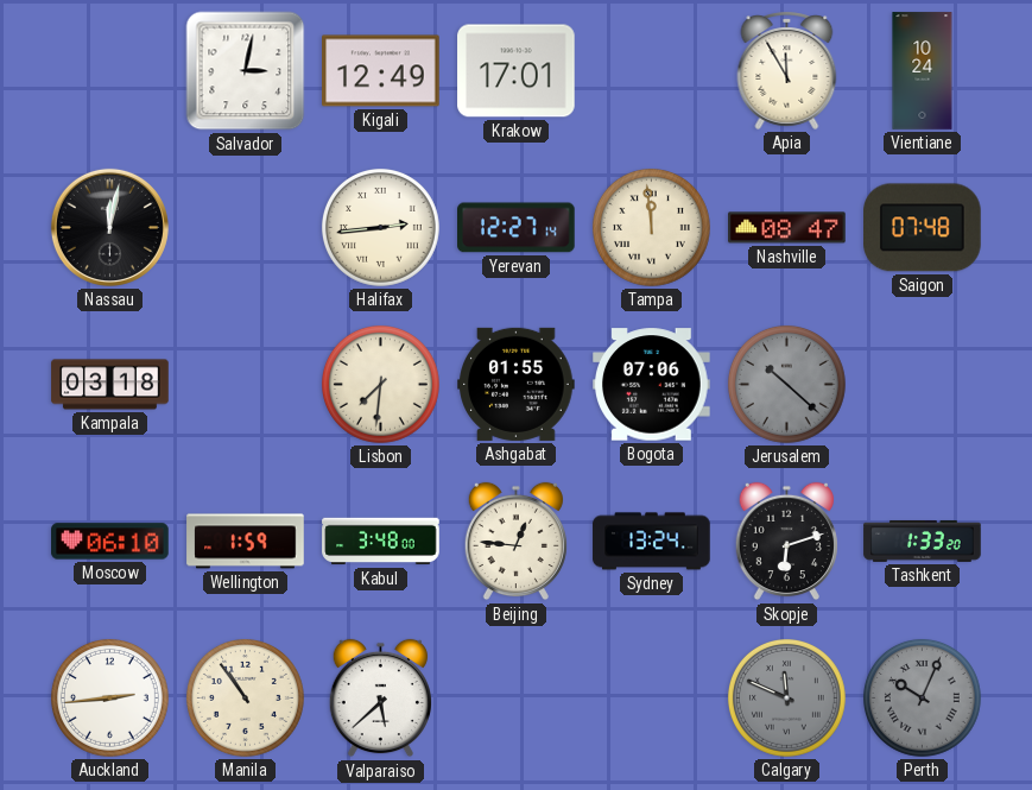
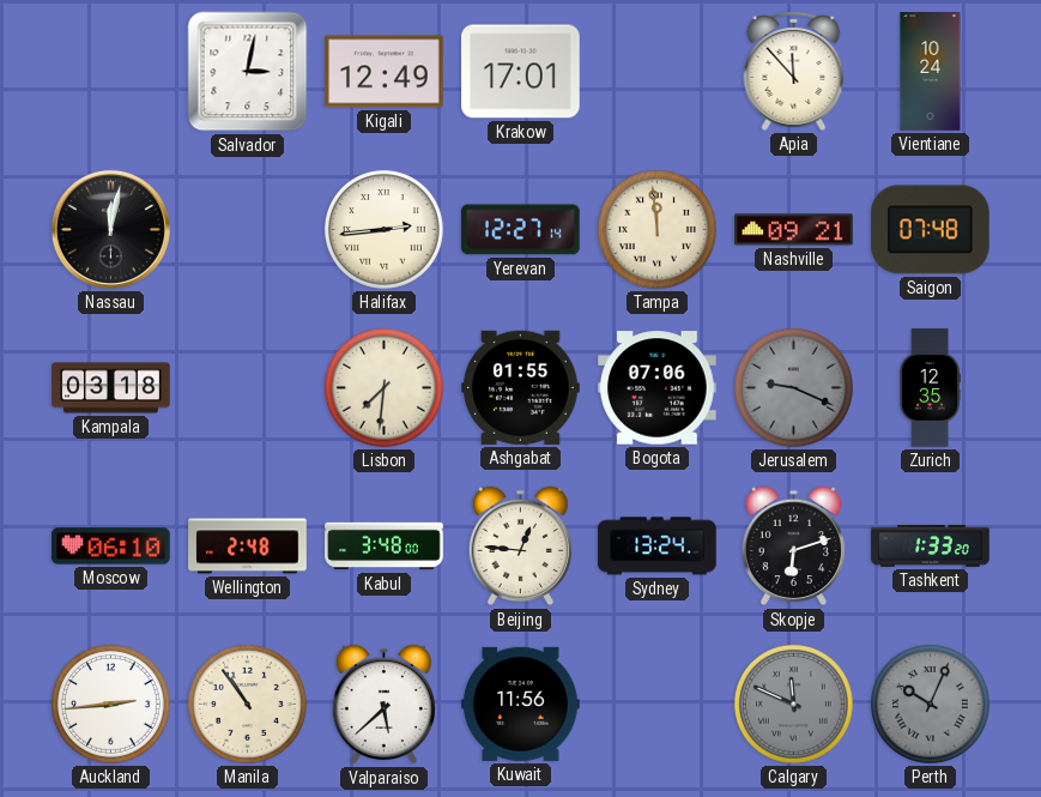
Apia: 11:55 -> 11:53 (794, 71)
Nashville: 08:47 -> 09:21 (794, 230)
Jerusalem: 10:22 -> 9:19 (793, 387)
Zurich: none -> 12:35 (930, 388)
Wellington: 1:59 -> 2:48 (248, 547)
Kuwait: none -> 11:56 (521, 704)
